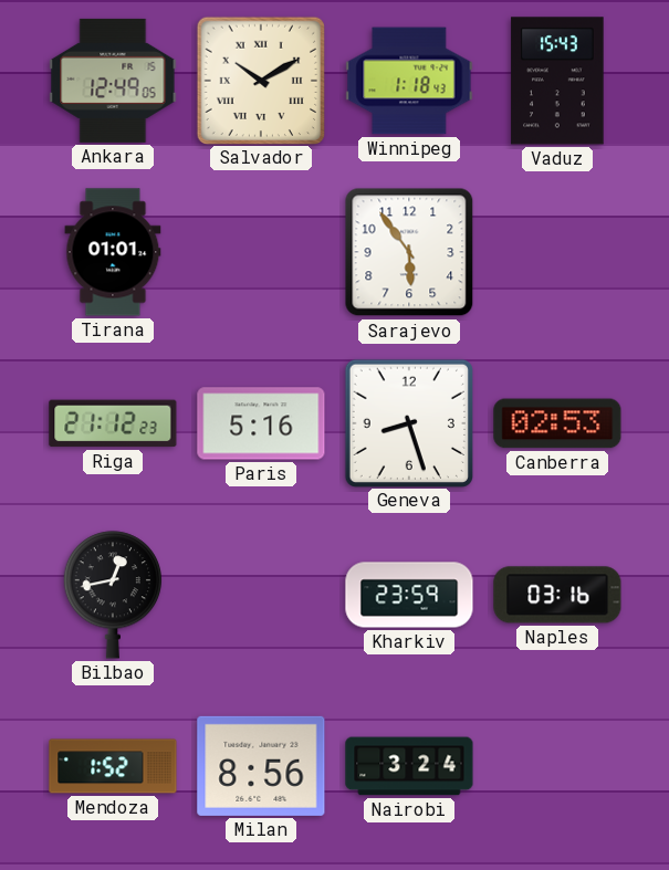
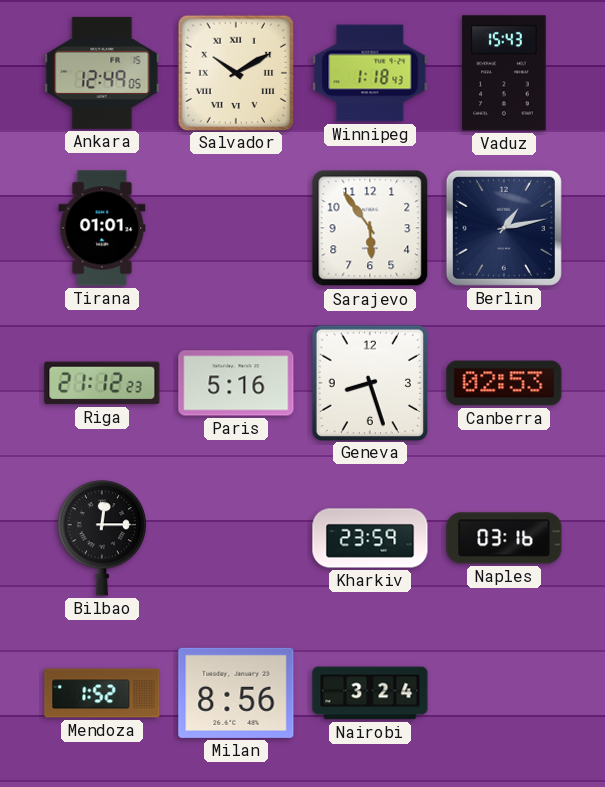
Berlin: none -> 1:13 (504, 228)
Bilbao: 12:43 -> 12:15 (101, 538)
